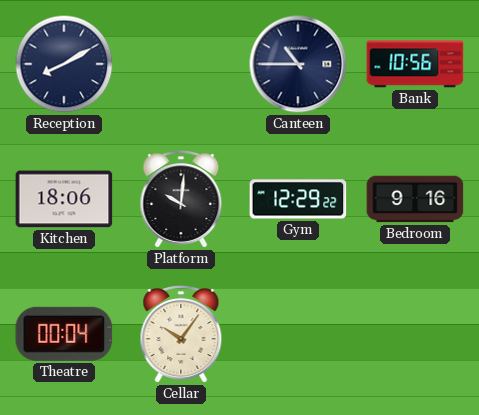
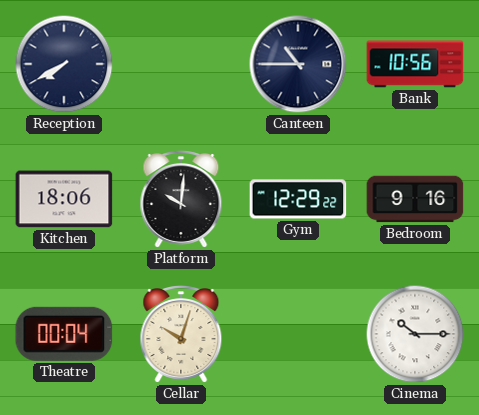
Reception: 8:10 -> 7:40 (64, 64)
Cellar: 10:06 -> 10:03 (181, 335)
Cinema: none -> 10:15 (415, 334)
